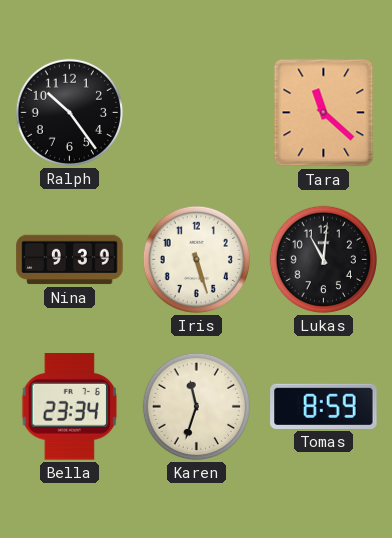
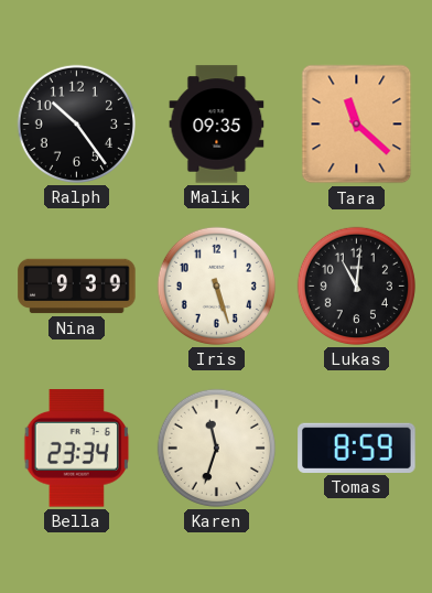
Malik: none -> 09:35 (217, 125)
